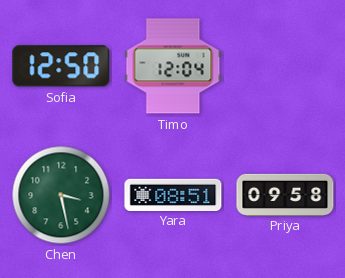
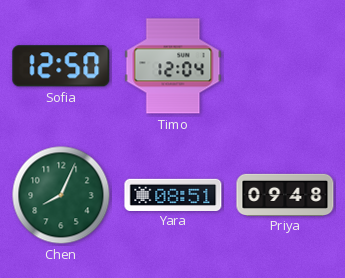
Chen: 3:28 -> 8:04 (61, 195)
Priya: 09:58 -> 09:48 (285, 194)
